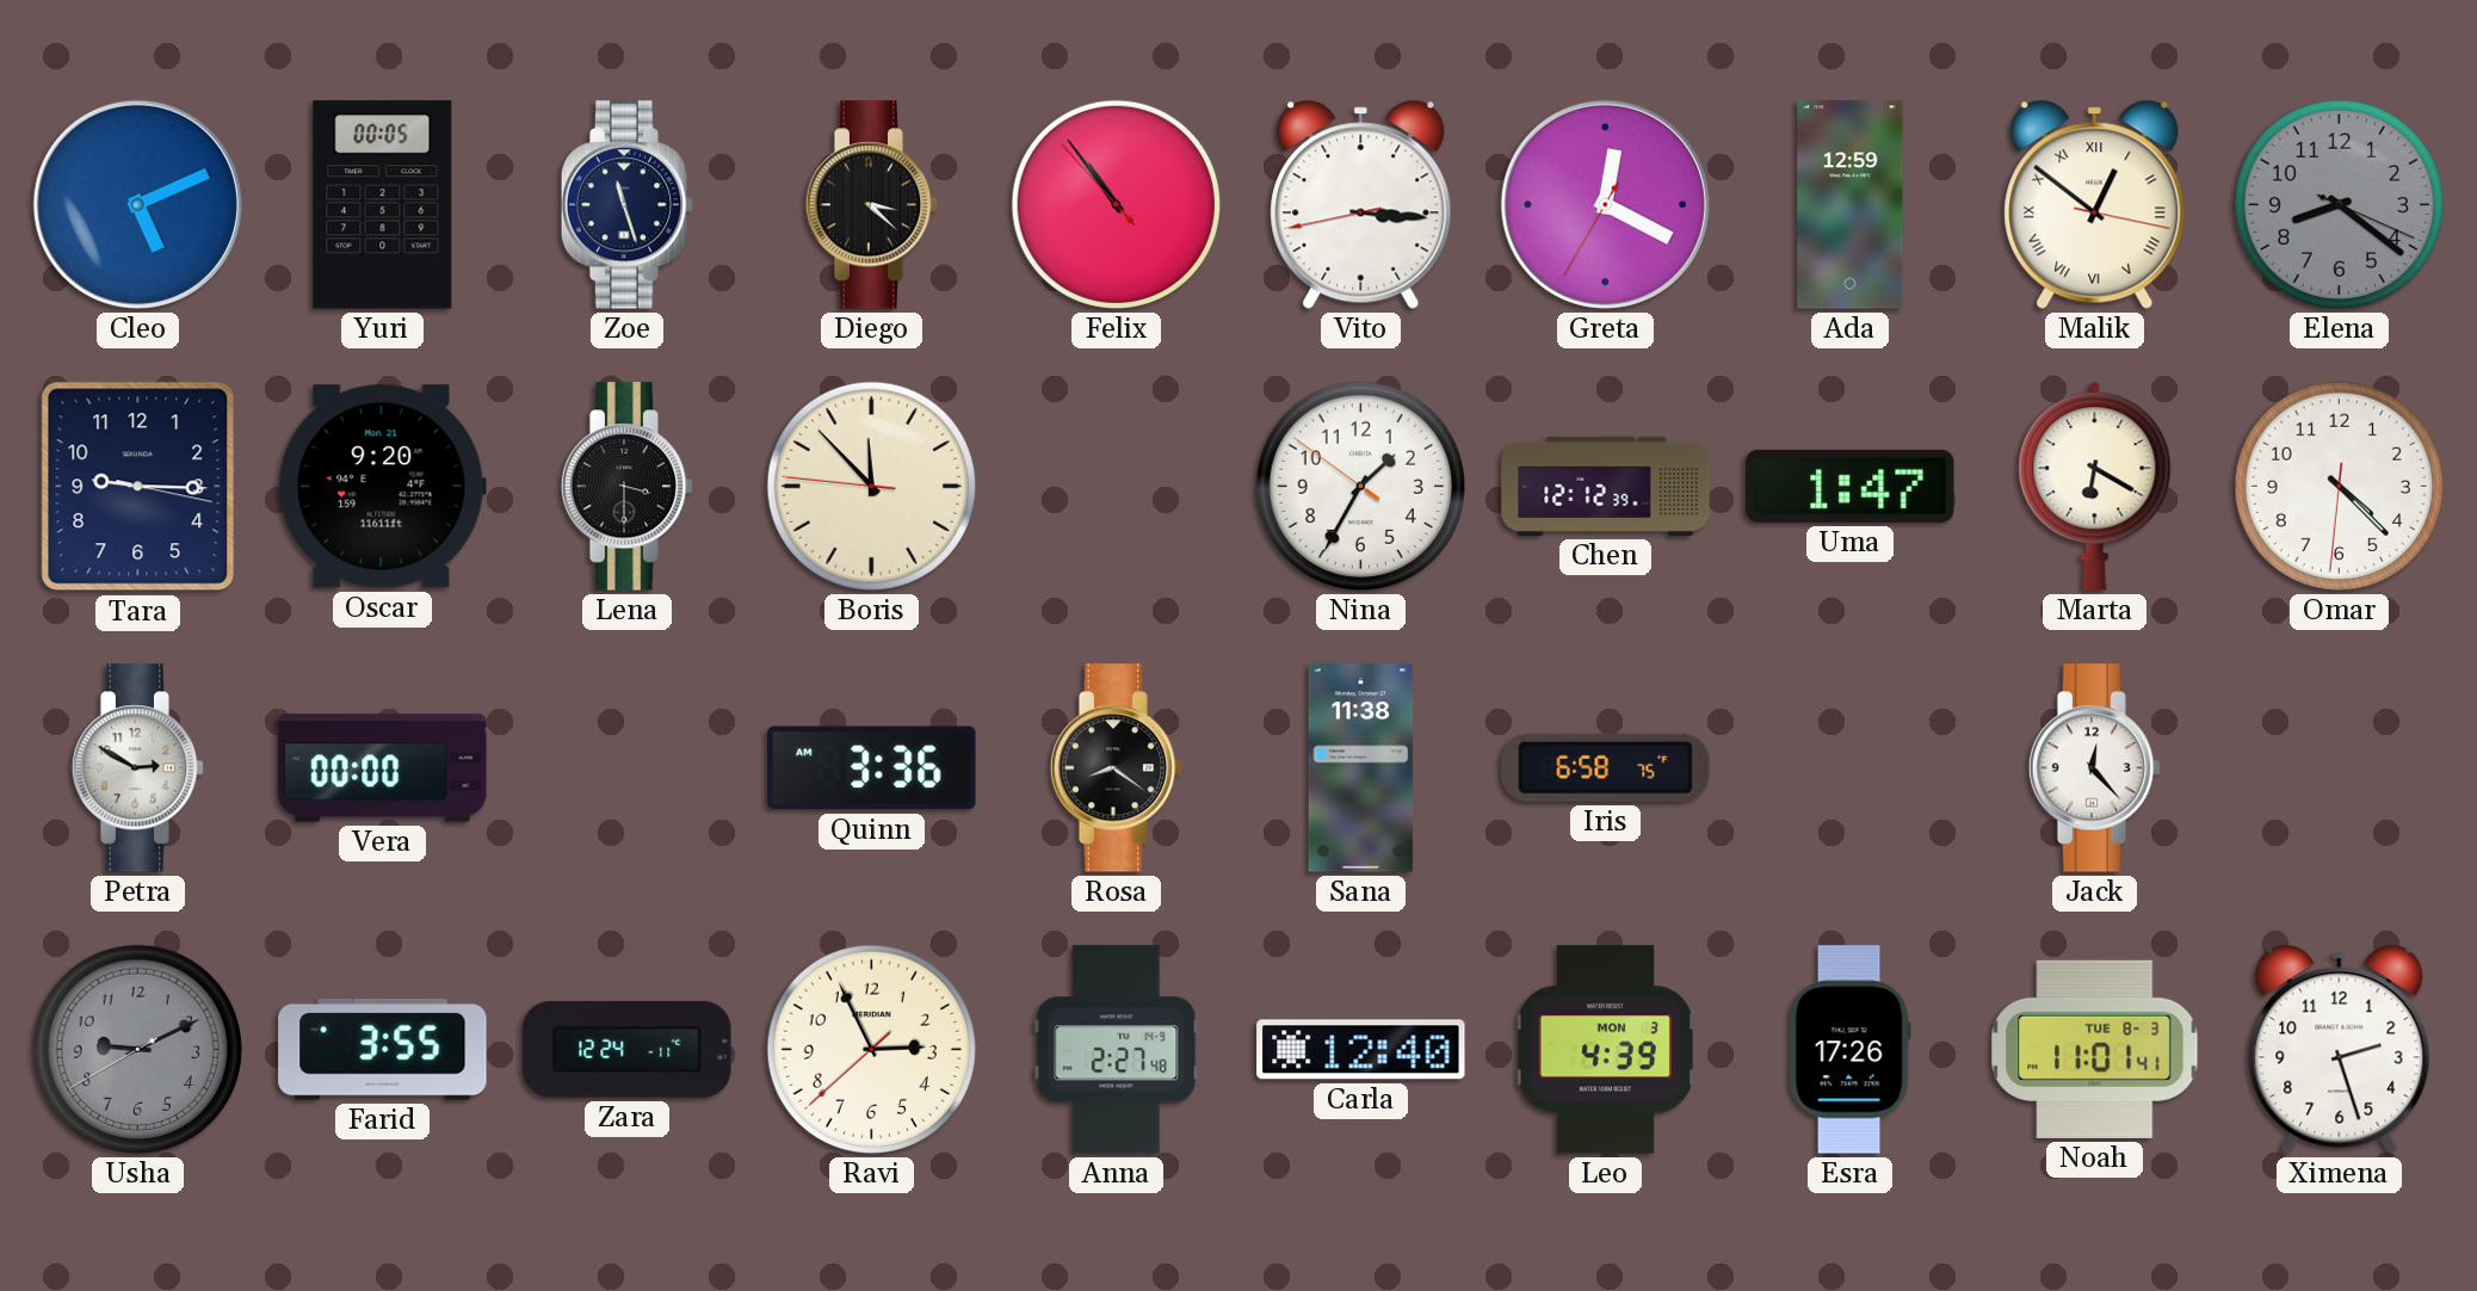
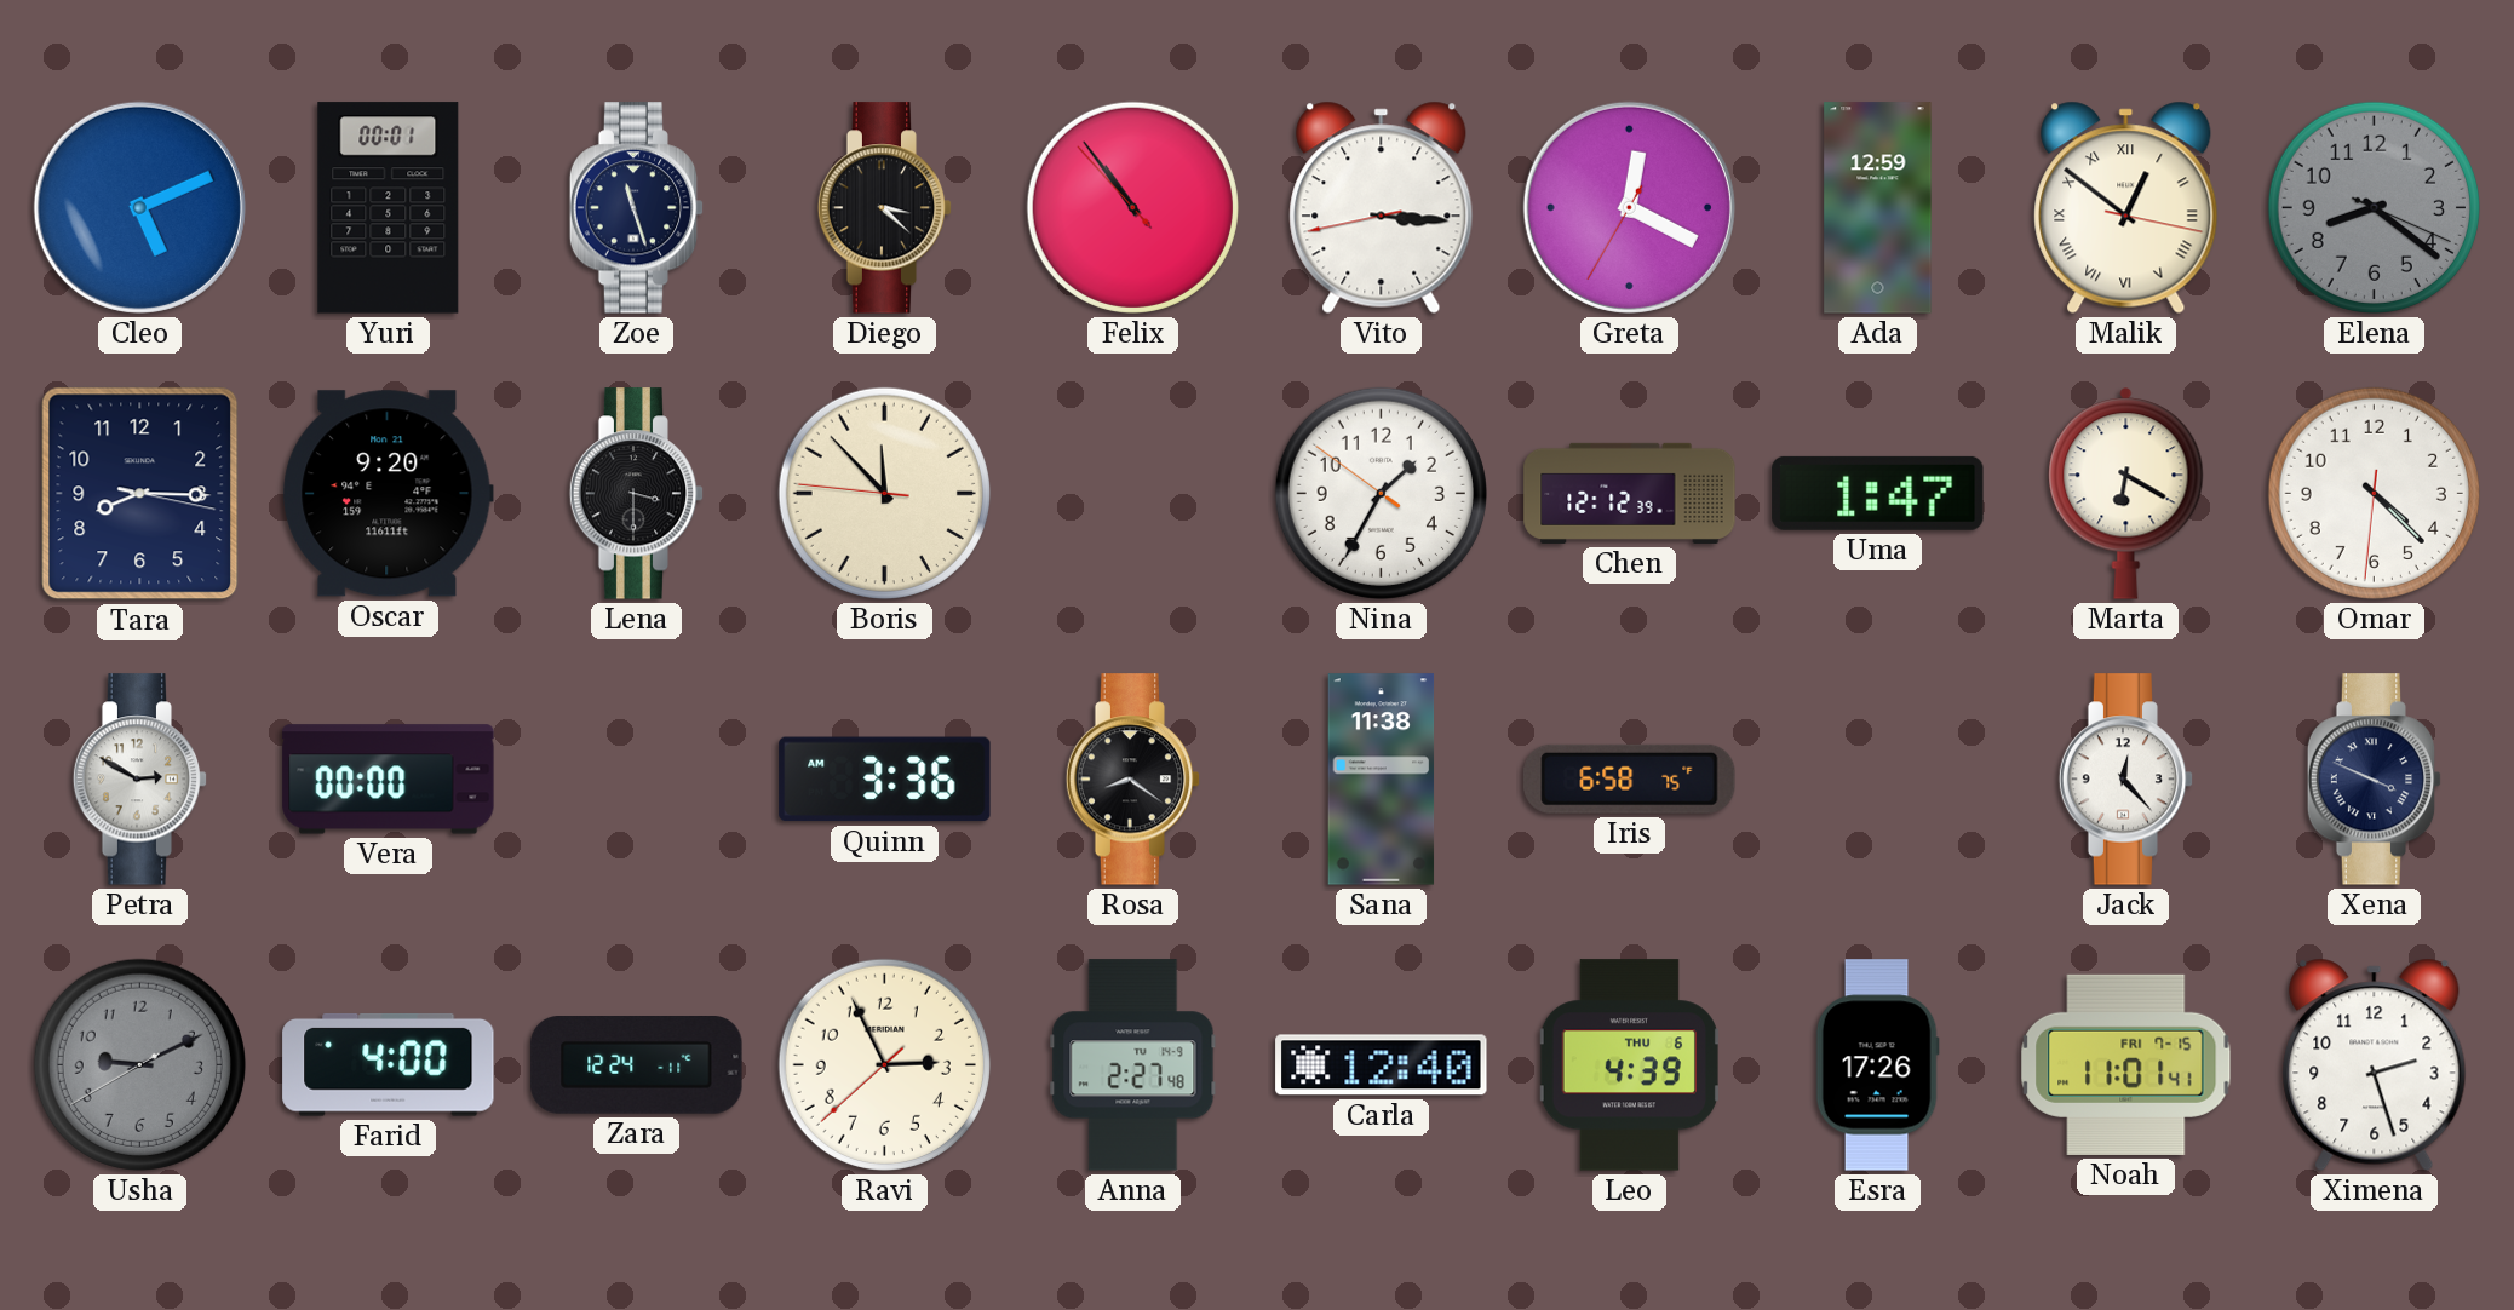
Yuri: 00:05 -> 00:01 (389, 208)
Tara: 9:15 -> 8:15 (140, 494)
Xena: none -> 3:49 (2375, 780)
Farid: 3:55 -> 4:00 (389, 1064)
Leo date: MON 3 -> THU 6 (1629, 1065)
Noah date: TUE 8-3 -> FRI 7-15 (2126, 1064)
